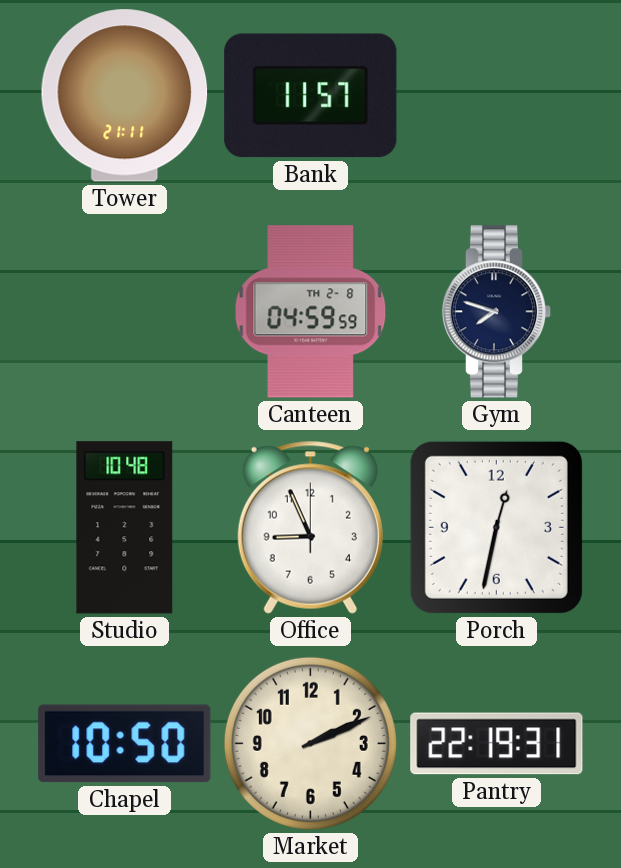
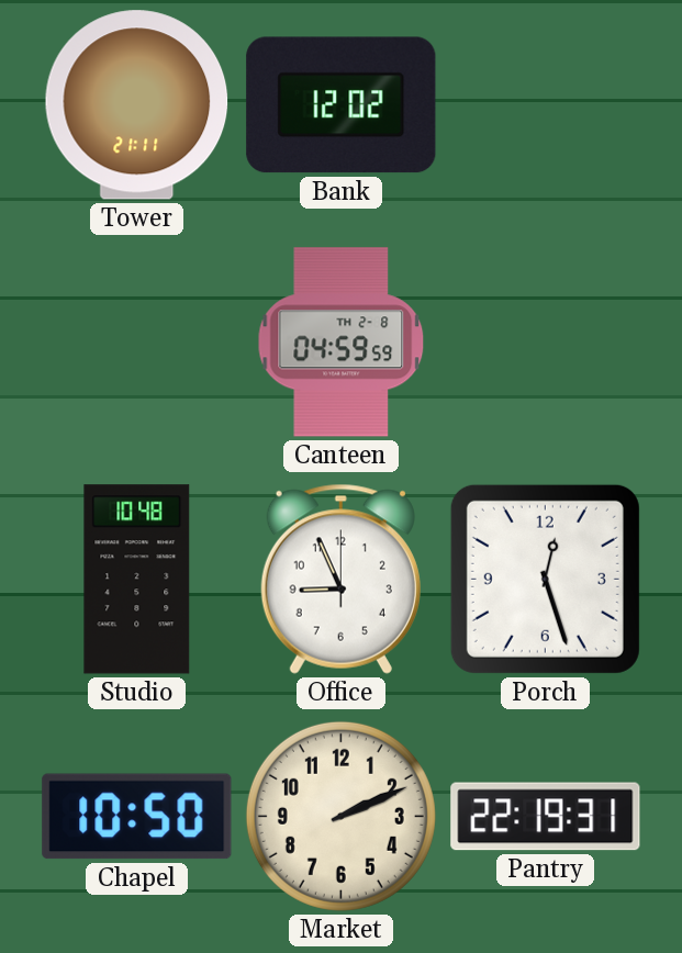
Bank: 11:57 -> 12:02 (342, 105)
Gym: 7:48 -> none (497, 312)
Porch: 12:32 -> 12:27 (545, 579)
